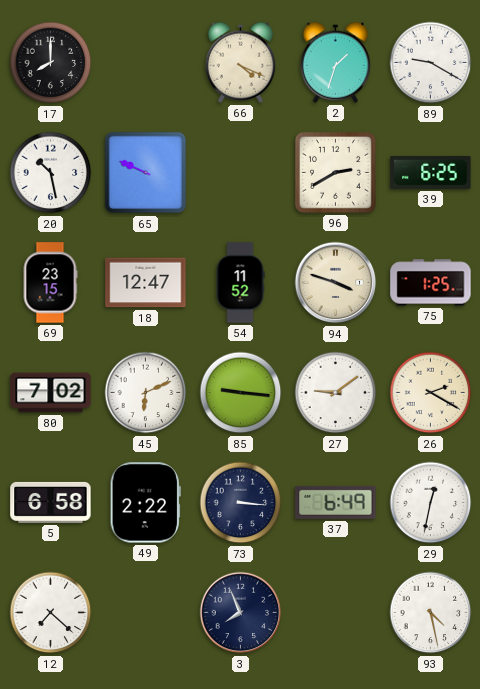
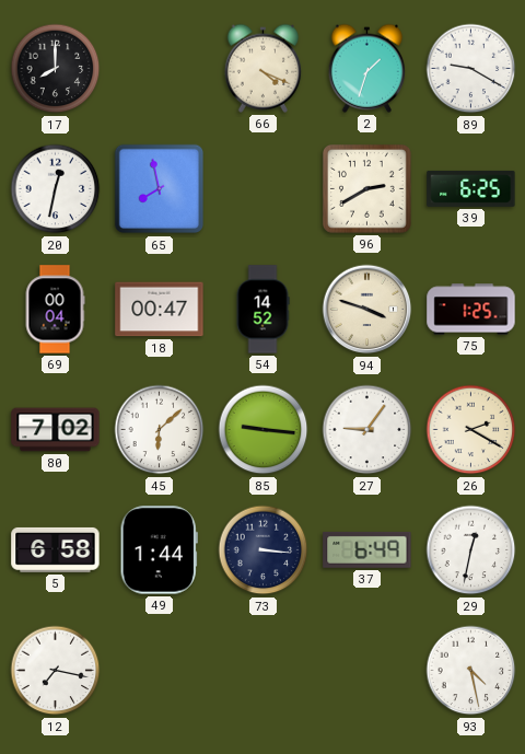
20: 10:28 -> 12:32 (56, 189)
65: 9:49 -> 7:58 (160, 189)
69: 23:15 -> 00:04 (55, 310)
18: 12:47 -> 00:47 (160, 310)
54: 11:52 -> 14:52 (262, 310)
45: 6:11 -> 6:08 (160, 430)
27: 9:09 -> 9:06 (367, 430)
49: 2:22 -> 1:44 (159, 550)
12: 7:22 -> 7:17 (56, 671)
3: 7:56 -> none (241, 613)
